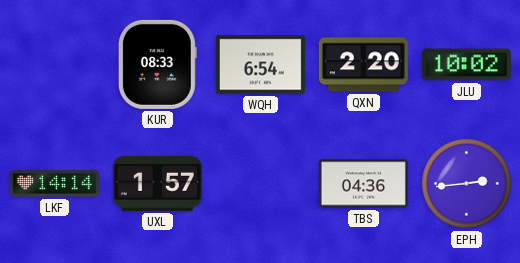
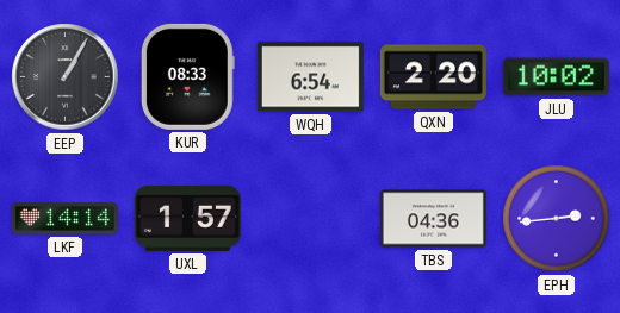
EEP: none -> 1:05 (66, 77)
